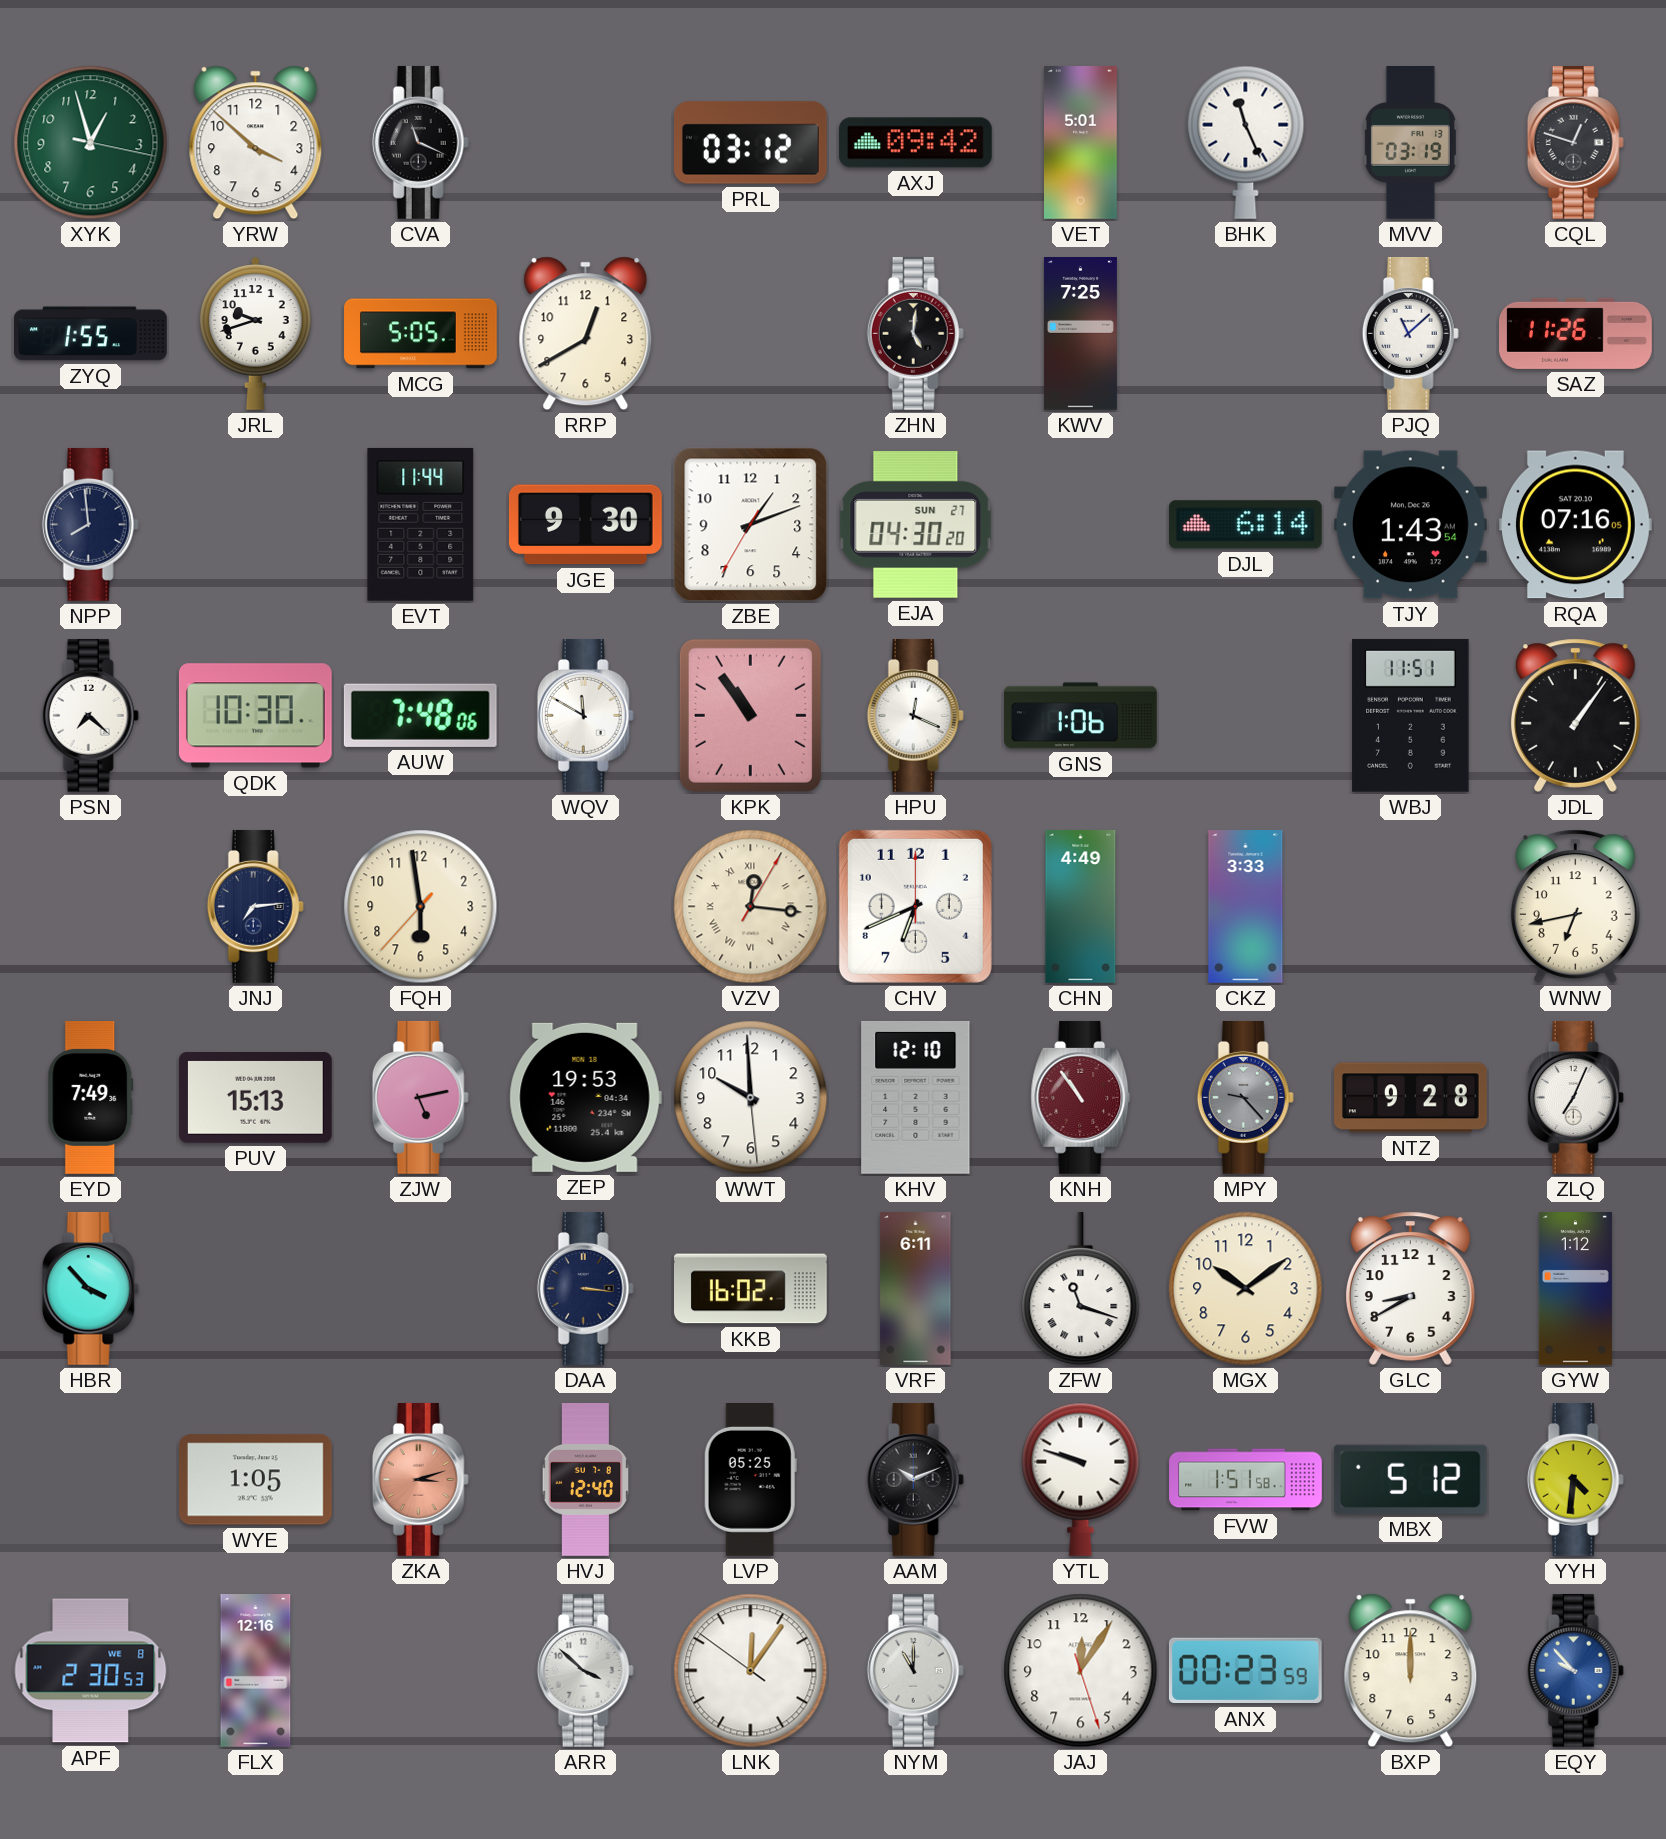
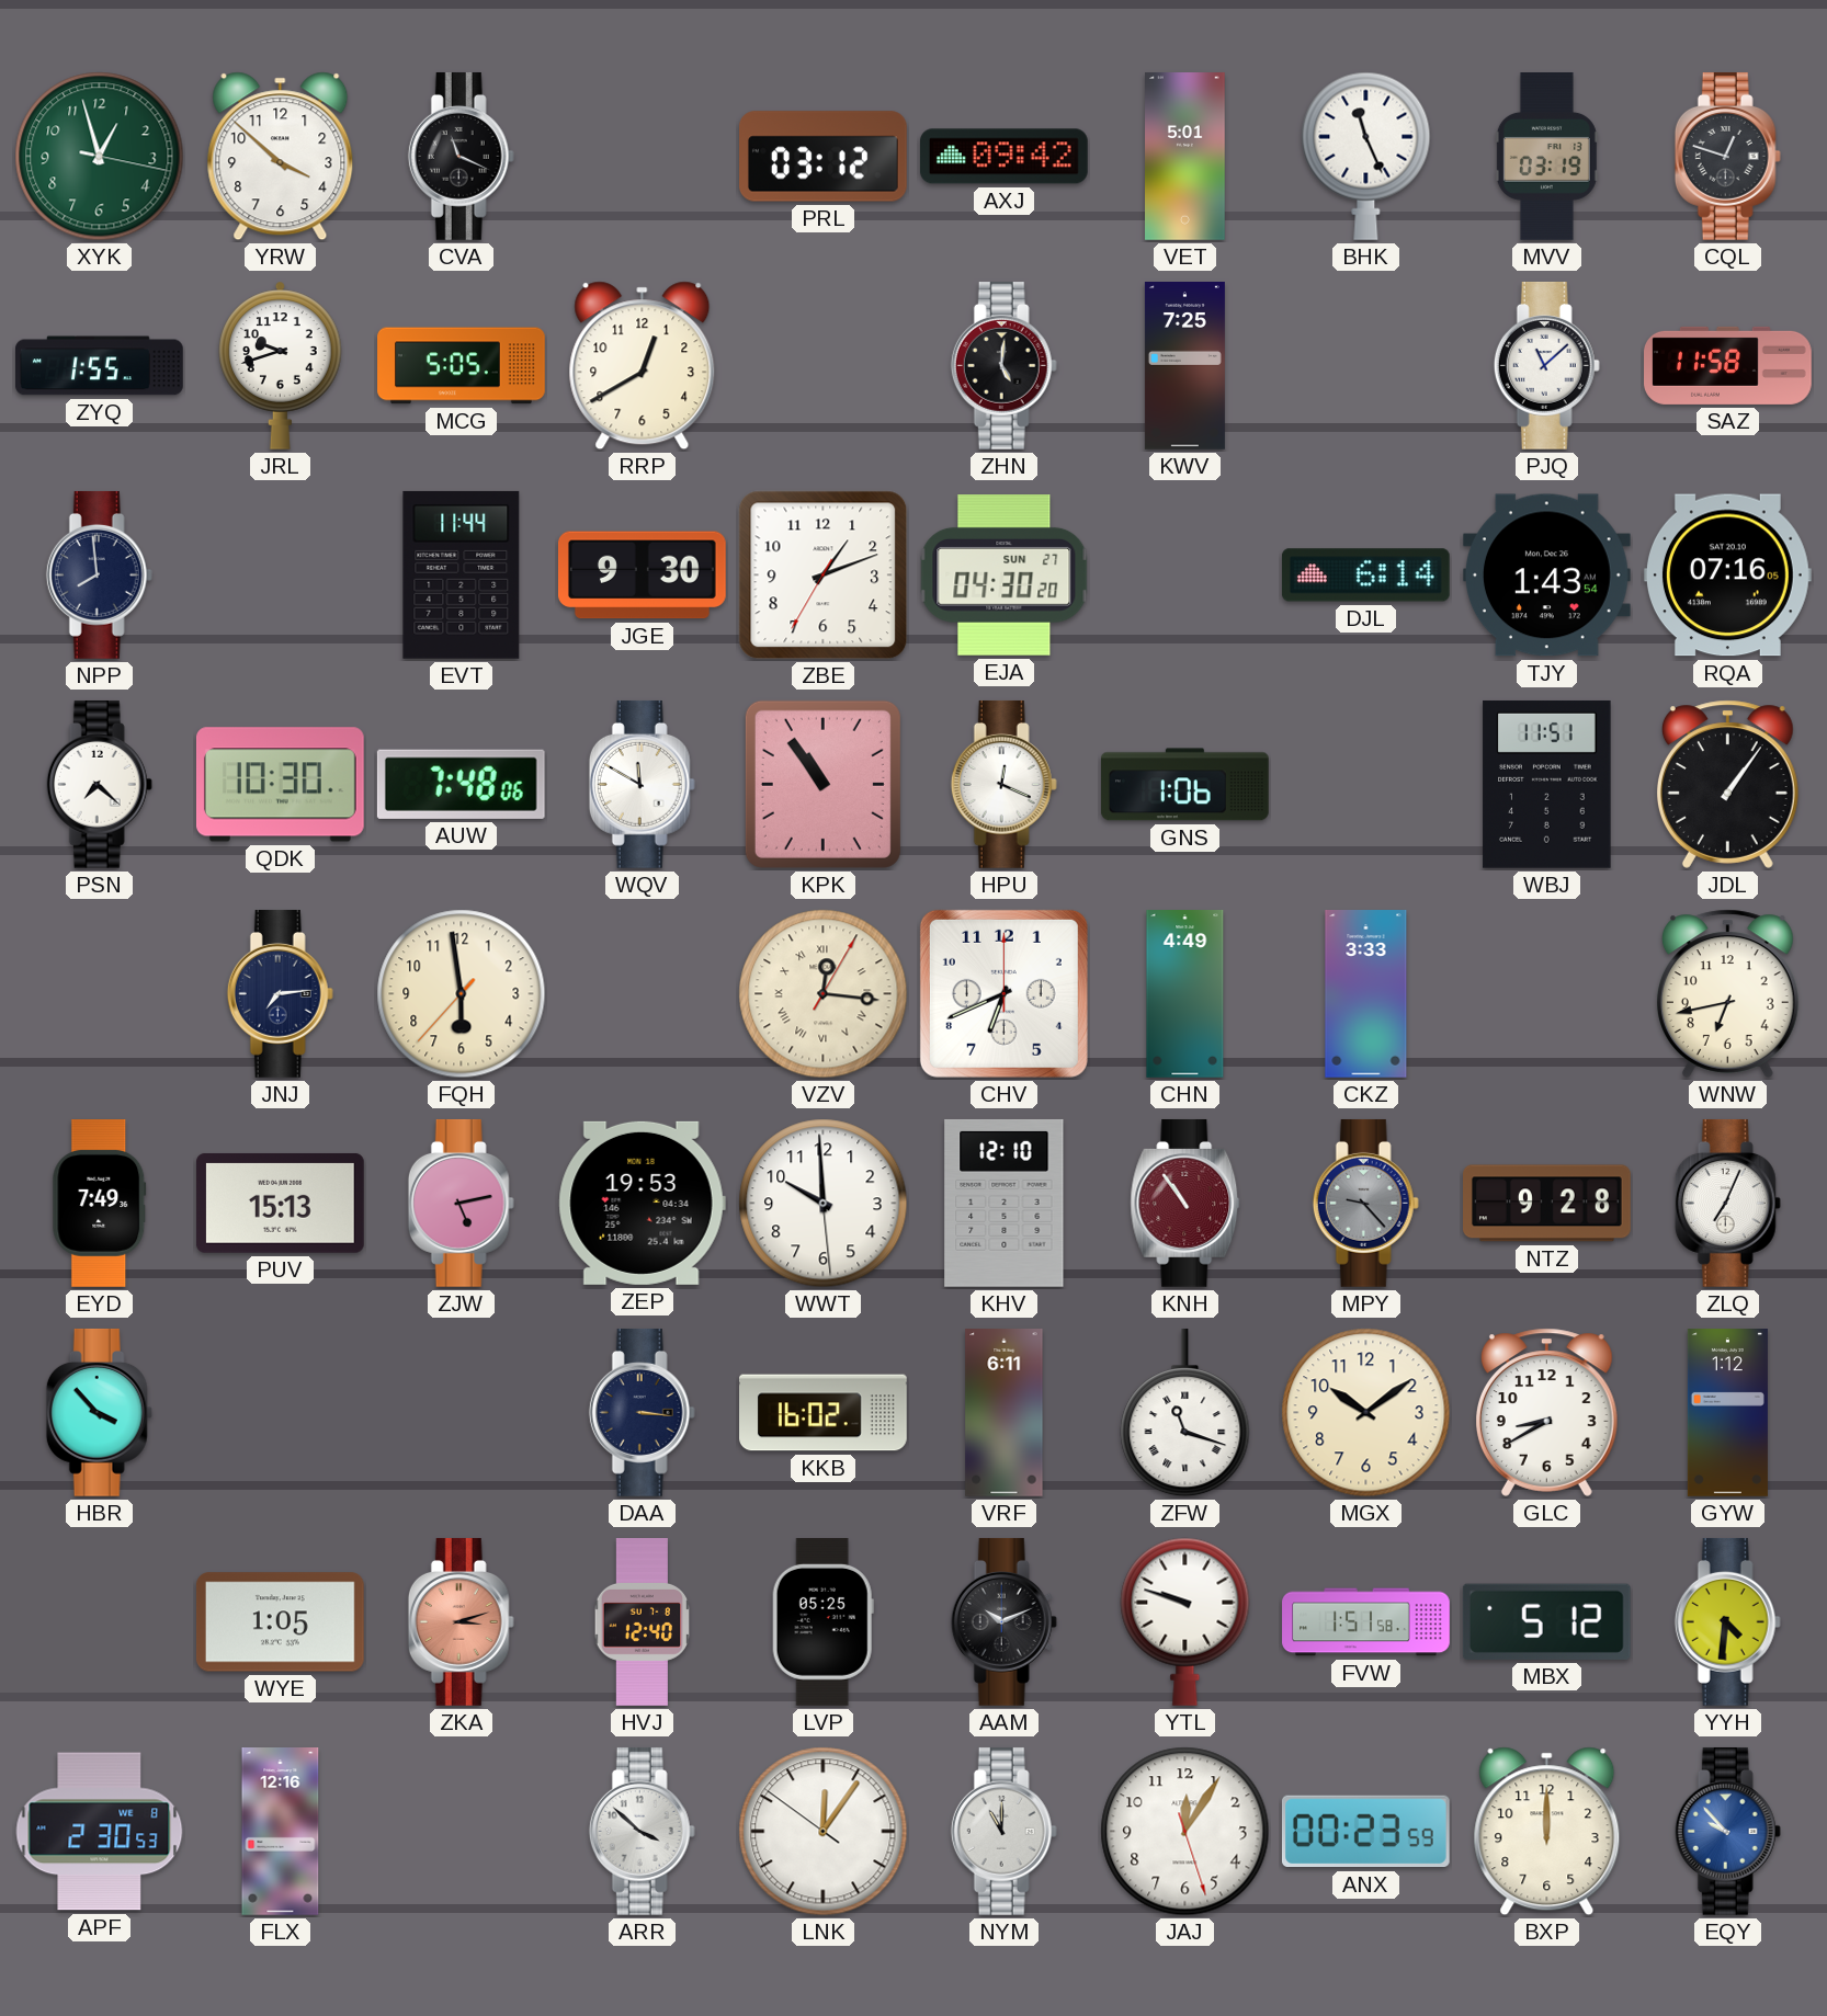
SAZ: 11:26 -> 11:58 (1728, 365)
